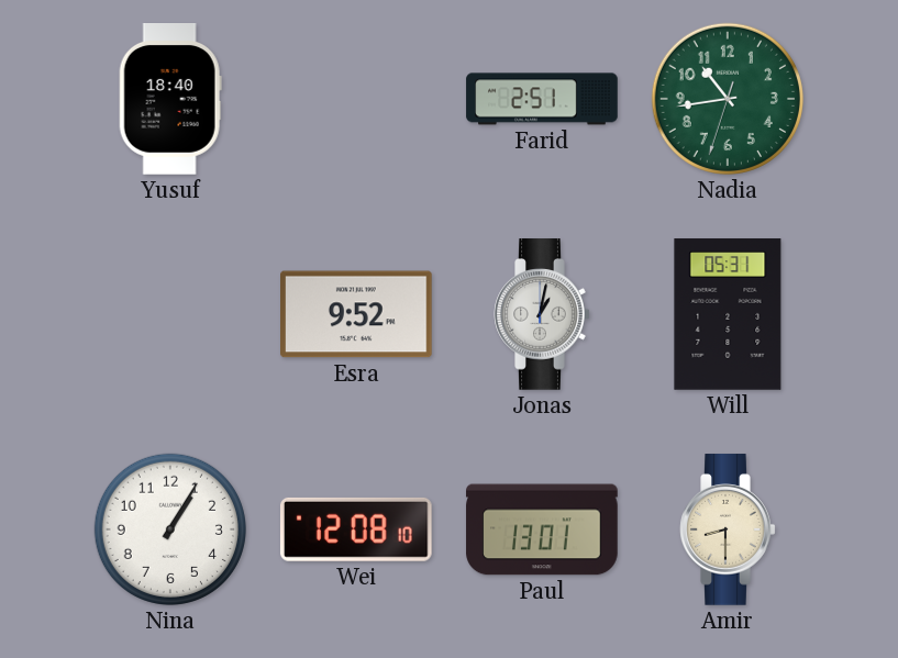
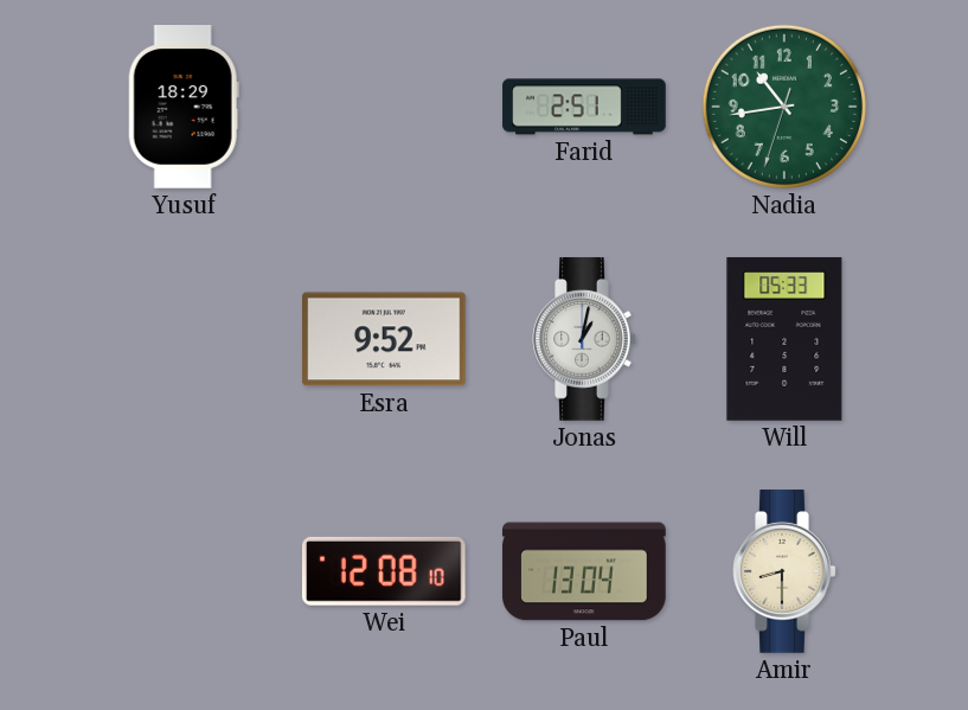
Yusuf: 18:40 -> 18:29 (184, 107)
Will: 05:31 -> 05:33 (784, 339)
Nina: 1:05 -> none (170, 529)
Paul: 13:01 -> 13:04 (584, 571)
